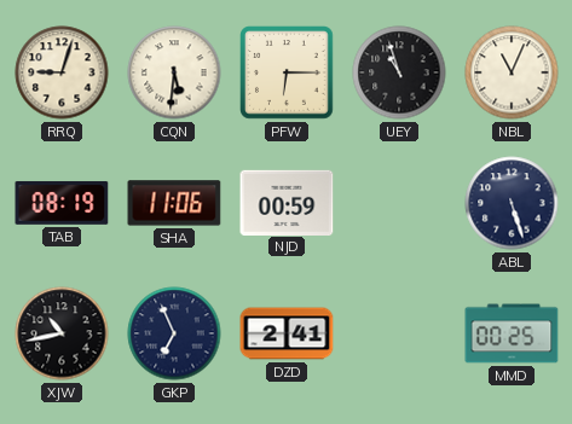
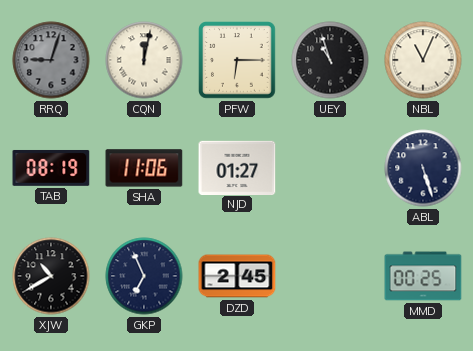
RRQ dial: cream -> grey (51, 60)
CQN: 5:31 -> 12:02 (144, 60)
NJD: 00:59 -> 01:27 (237, 167)
XJW: 10:43 -> 10:40 (51, 276)
DZD: 2:41 -> 2:45 (237, 276)
